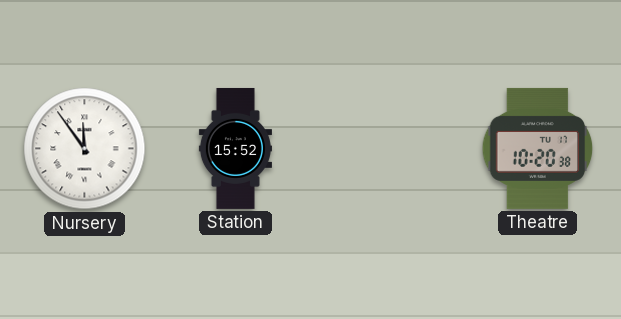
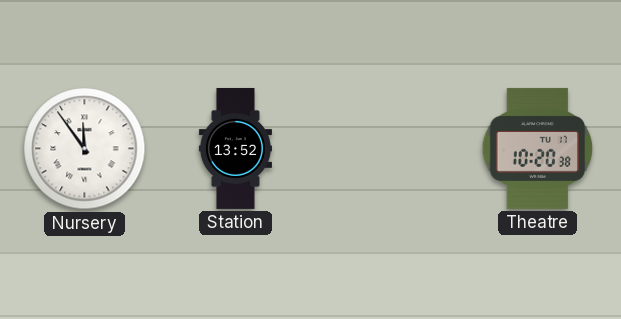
Station: 15:52 -> 13:52 (235, 148)
